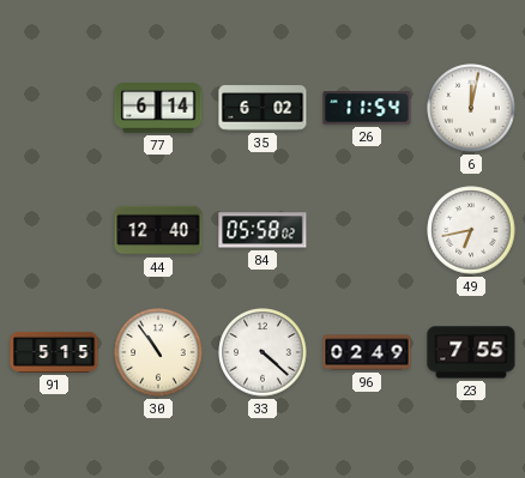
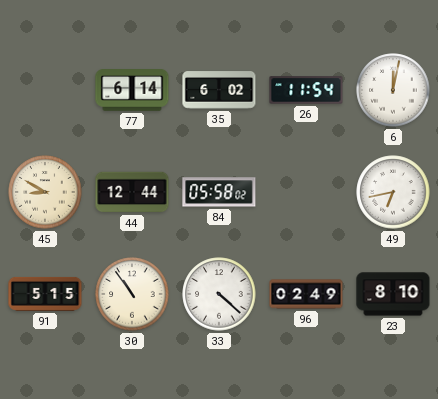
45: none -> 8:50 (45, 192)
44: 12:40 -> 12:44 (132, 192)
23: 7:55 -> 8:10 (393, 294)
